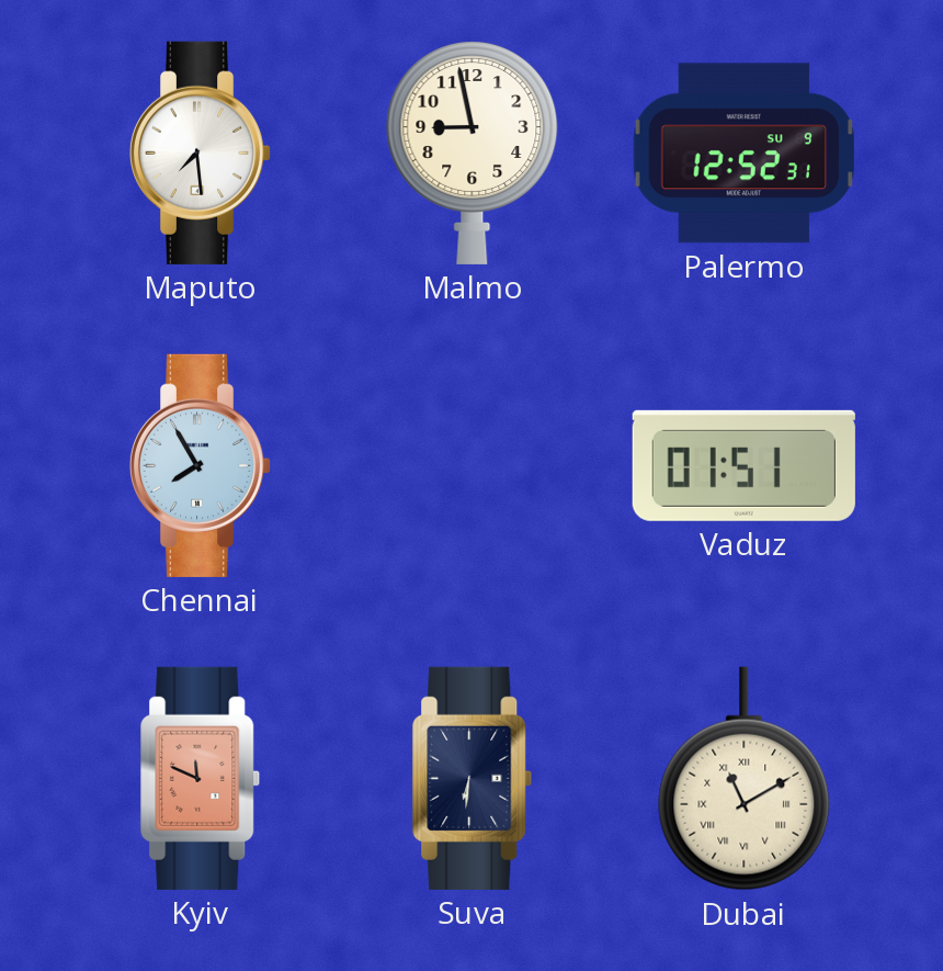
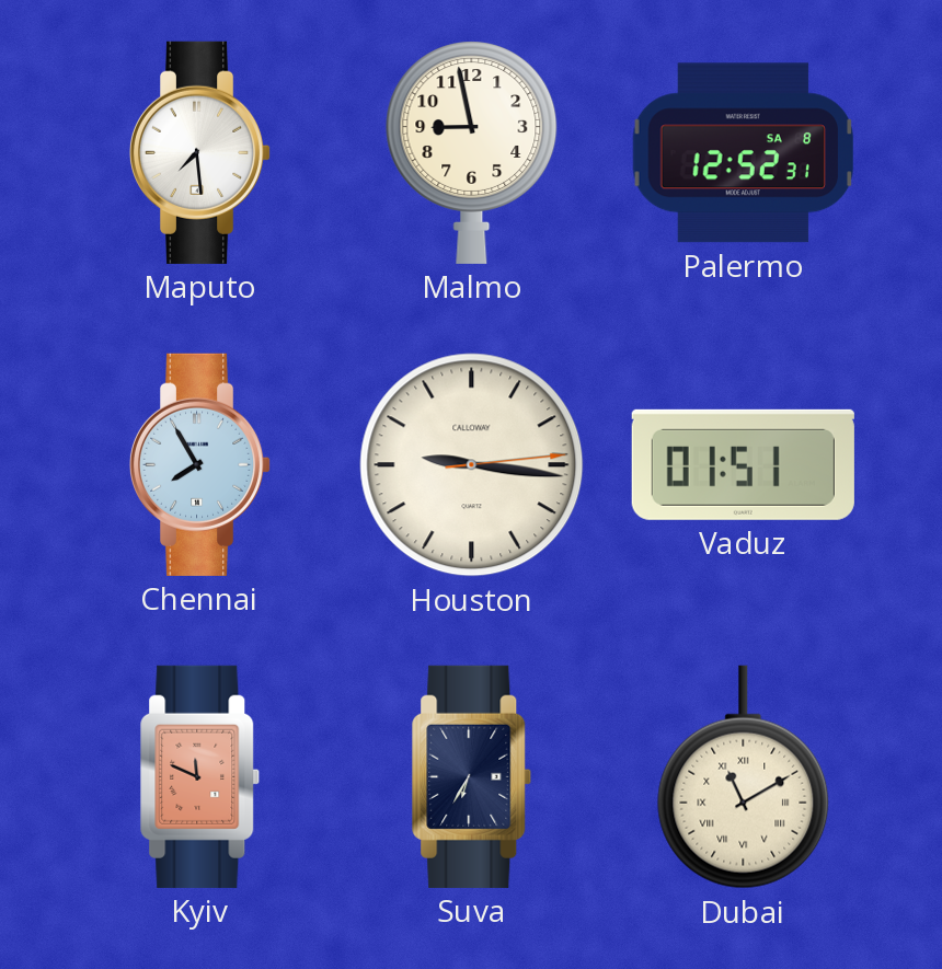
Palermo date: SU 9 -> SA 8 (743, 153)
Houston: none -> 9:16 (472, 465)
Suva: 6:31 -> 6:35 (472, 776)
